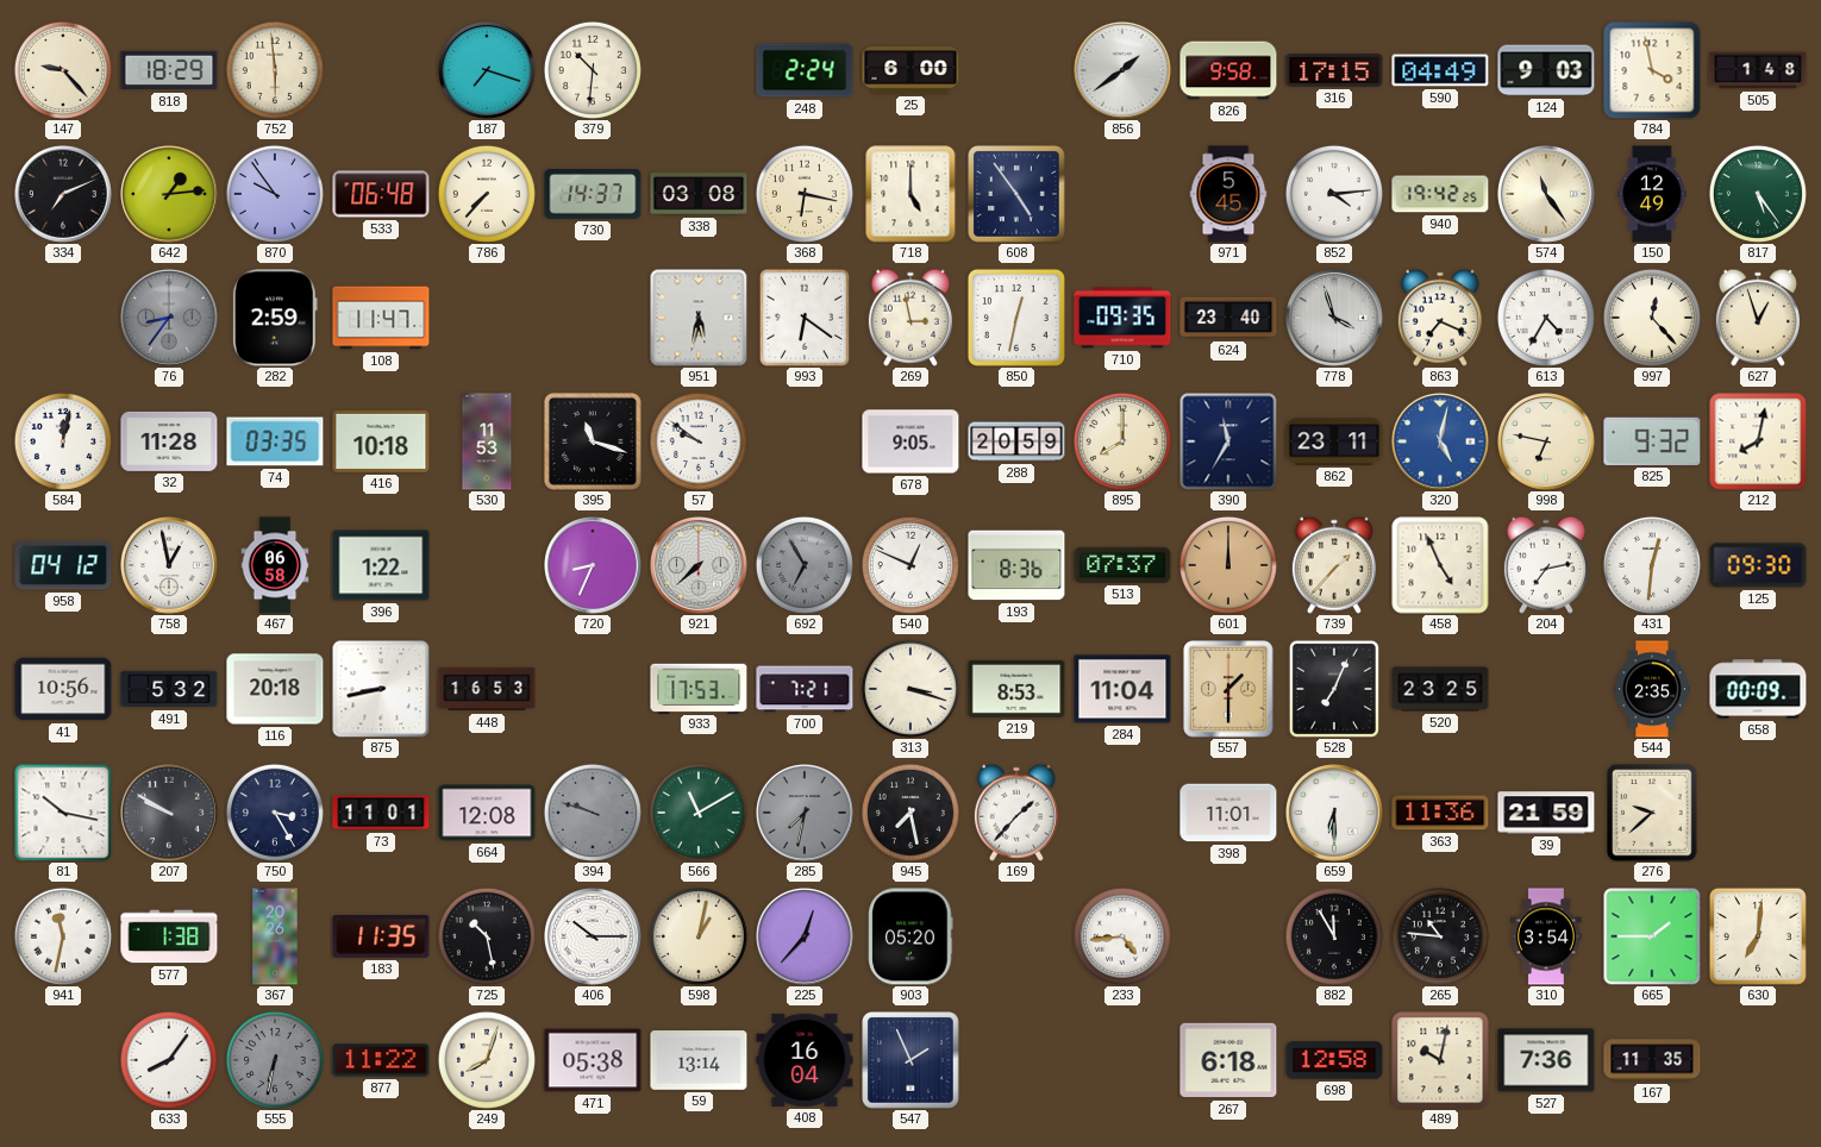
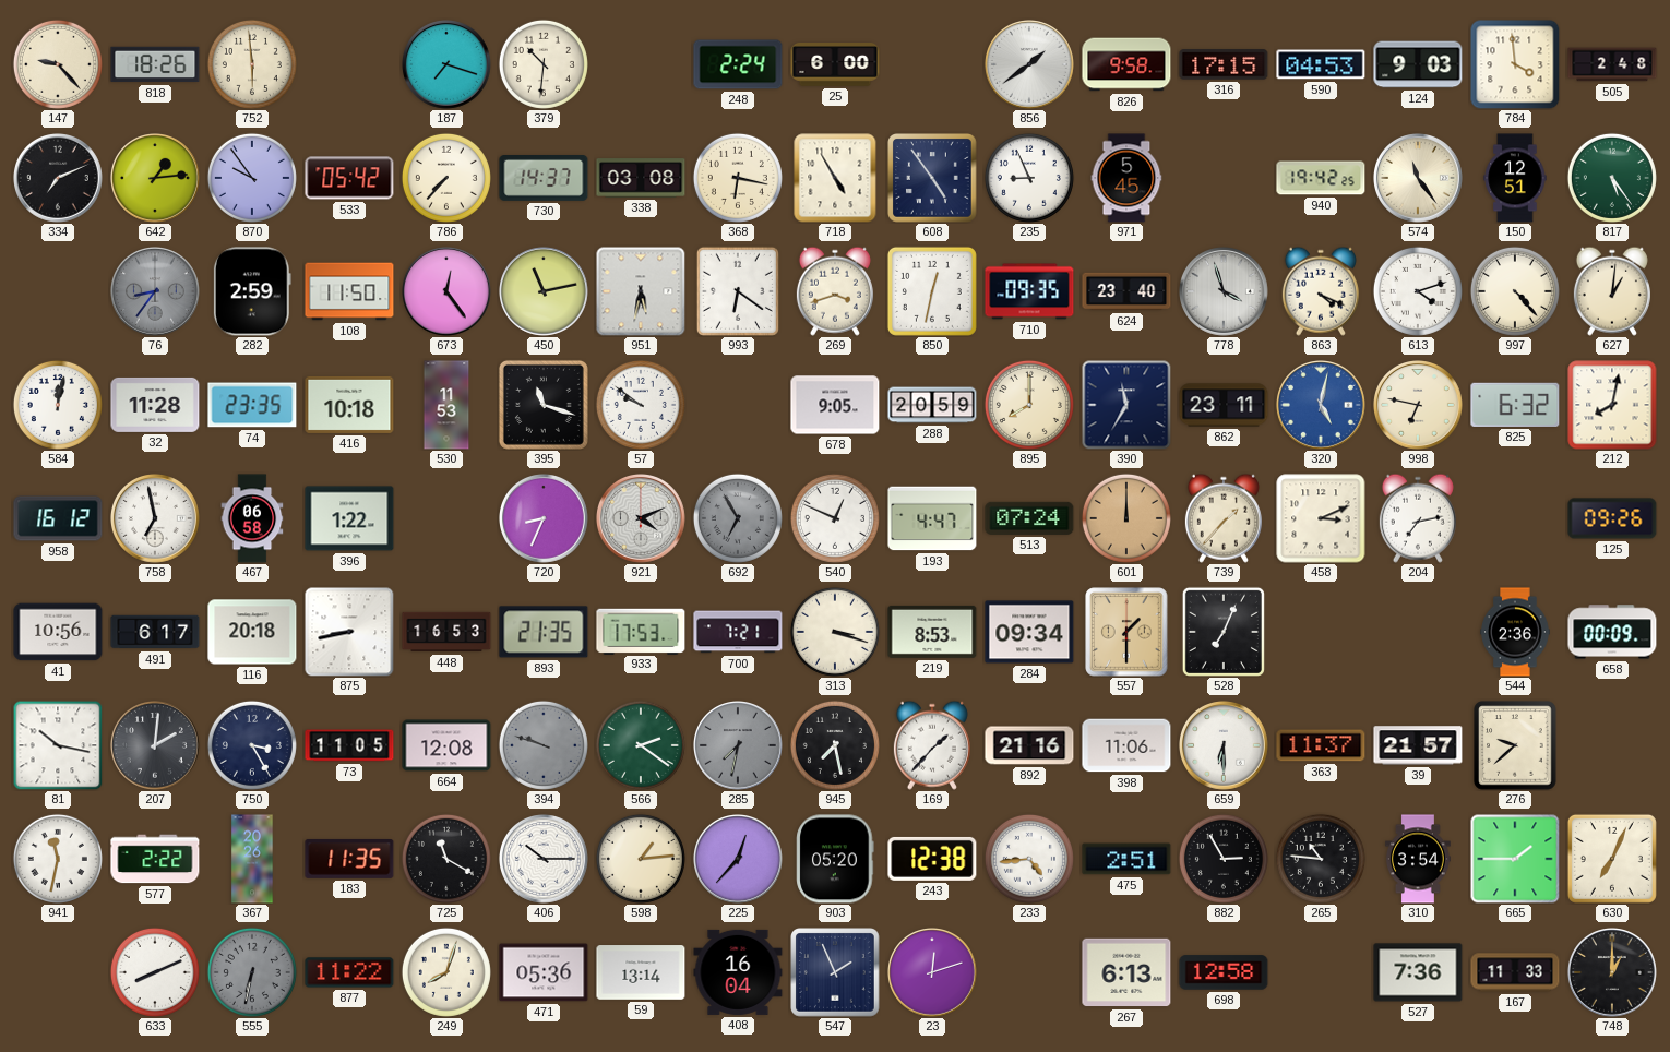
818: 18:29 -> 18:26 (155, 64)
590: 04:49 -> 04:53 (1321, 64)
784: 3:58 -> 3:59 (1515, 64)
505: 1:48 -> 2:48 (1612, 64)
533: 06:48 -> 05:42 (349, 178)
718: 5:00 -> 4:55 (835, 178)
235: none -> 8:56 (1029, 178)
852: 4:14 -> none (1334, 194)
150: 12:49 -> 12:51 (1515, 178)
108: 11:47 -> 11:50 (349, 291)
673: none -> 12:24 (448, 292)
450: none -> 11:13 (545, 292)
269: 2:58 -> 3:42 (835, 291)
863: 7:19 -> 4:19 (1321, 291)
613: 4:35 -> 4:12 (1418, 291)
997: 12:23 -> 4:23 (1515, 291)
627: 12:57 -> 1:01 (1612, 291)
74: 03:35 -> 23:35 (252, 405)
825: 9:32 -> 6:32 (1515, 405)
958: 04:12 -> 16:12 (58, 518)
758: 12:58 -> 6:58 (156, 519)
921: 7:38 -> 4:11 (642, 519)
193: 8:36 -> 4:47 (932, 518)
513: 07:37 -> 07:24 (1029, 518)
458: 4:56 -> 3:11 (1321, 518)
431: 12:31 -> none (1652, 565)
125: 09:30 -> 09:26 (1612, 518)
491: 5:32 -> 6:17 (155, 632)
893: none -> 21:35 (544, 632)
284: 11:04 -> 09:34 (1029, 632)
520: 23:25 -> none (1440, 689)
544: 2:35 -> 2:36 (1515, 632)
207: 9:50 -> 2:01 (156, 746)
73: 11:01 -> 11:05 (349, 745)
566: 11:10 -> 2:21 (641, 745)
892: none -> 21:16 (1029, 745)
398: 11:01 -> 11:06 (1126, 745)
363: 11:36 -> 11:37 (1321, 745)
39: 21:59 -> 21:57 (1418, 745)
577: 1:38 -> 2:22 (155, 859)
725: 10:28 -> 11:20 (446, 859)
598: 1:02 -> 1:14 (641, 859)
243: none -> 12:38 (932, 859)
475: none -> 2:51 (1126, 859)
882: 11:55 -> 2:55 (1224, 859)
630: 7:01 -> 7:04 (1612, 859)
633: 8:06 -> 8:11 (155, 972)
471: 05:38 -> 05:36 (544, 972)
23: none -> 12:12 (933, 973)
267: 6:18 -> 6:13 (1126, 972)
489: 10:02 -> none (1440, 1060)
167: 11:35 -> 11:33 (1515, 972)
748: none -> 1:00 (1613, 973)
